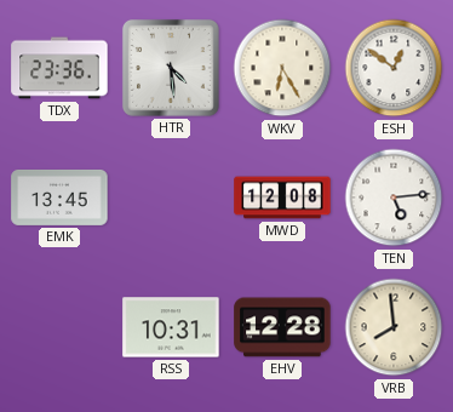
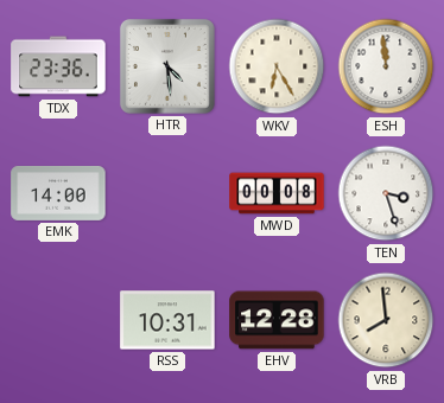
ESH: 12:51 -> 11:59 (386, 66)
EMK: 13:45 -> 14:00 (58, 193)
MWD: 12:08 -> 00:08 (277, 193)
TEN: 5:14 -> 3:27 (386, 193)
